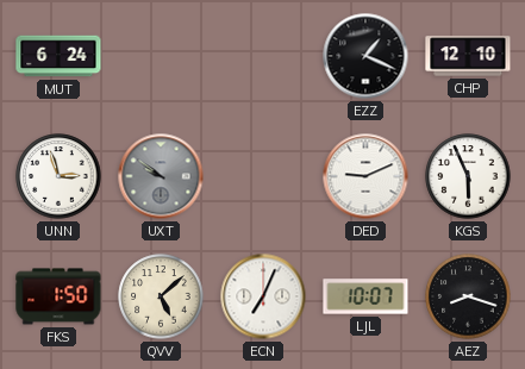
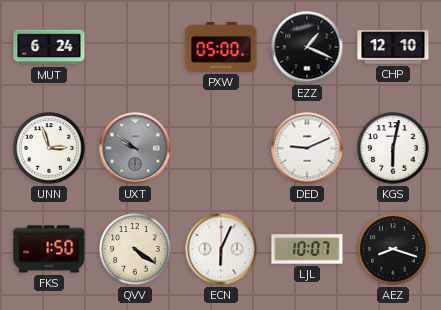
PXW: none -> 05:00 (221, 47)
KGS: 5:56 -> 6:02 (393, 148)
QVV: 5:08 -> 4:21 (135, 249)
ECN: 7:04 -> 6:04 (221, 249)
